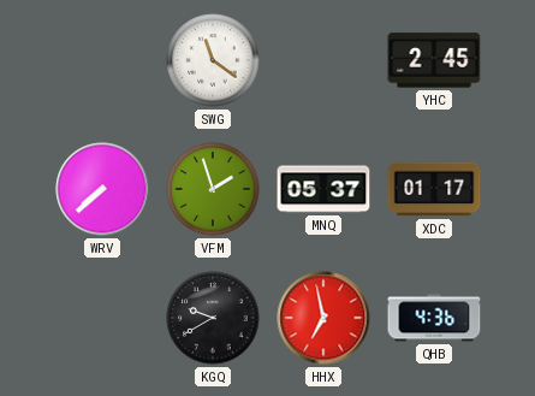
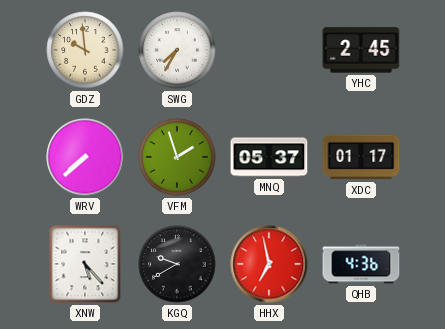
GDZ: none -> 9:59 (85, 50)
SWG: 11:21 -> 7:35 (177, 50)
XNW: none -> 5:23 (85, 264)
